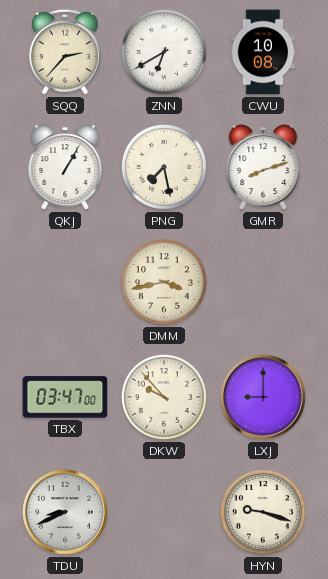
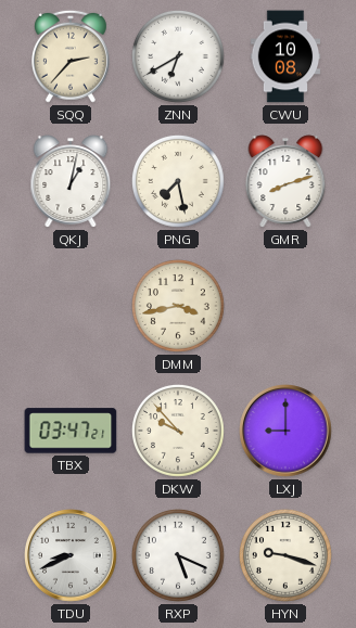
QKJ: 1:05 -> 1:02 (71, 181)
TBX: 03:47:00 -> 03:47:21 (71, 431)
RXP: none -> 5:19 (178, 555)
